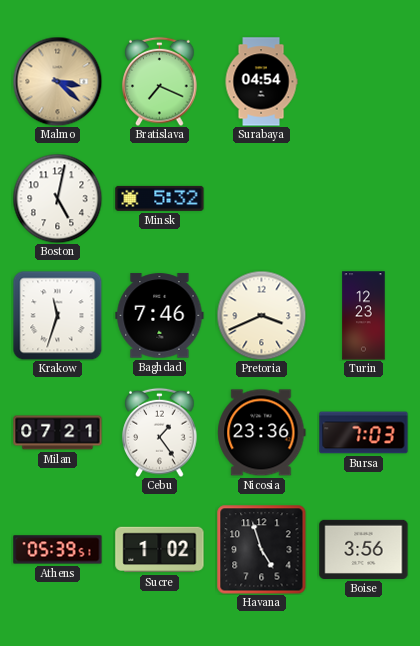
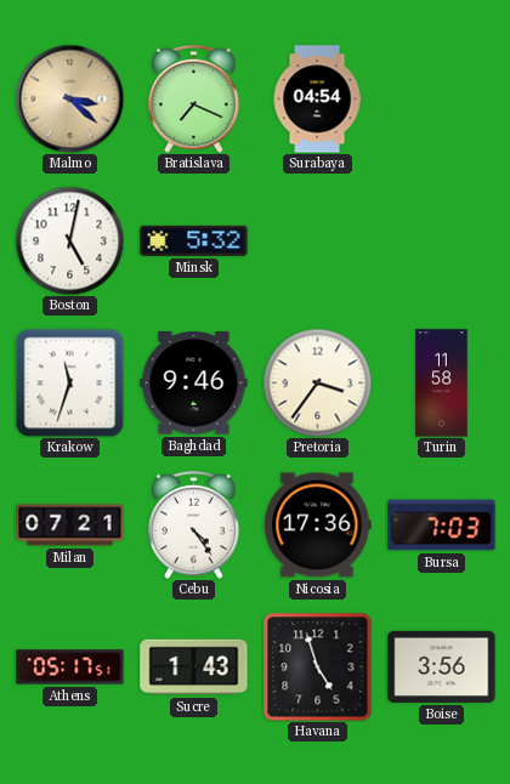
Baghdad: 7:46 -> 9:46 (194, 384)
Pretoria: 3:41 -> 3:36 (317, 382)
Turin: 12:23 -> 11:58 (442, 384)
Cebu: 1:24 -> 4:24 (194, 524)
Nicosia: 23:36 -> 17:36 (318, 525)
Athens: 05:39 -> 05:17 (70, 667)
Sucre: 1:02 -> 1:43 (194, 667)
